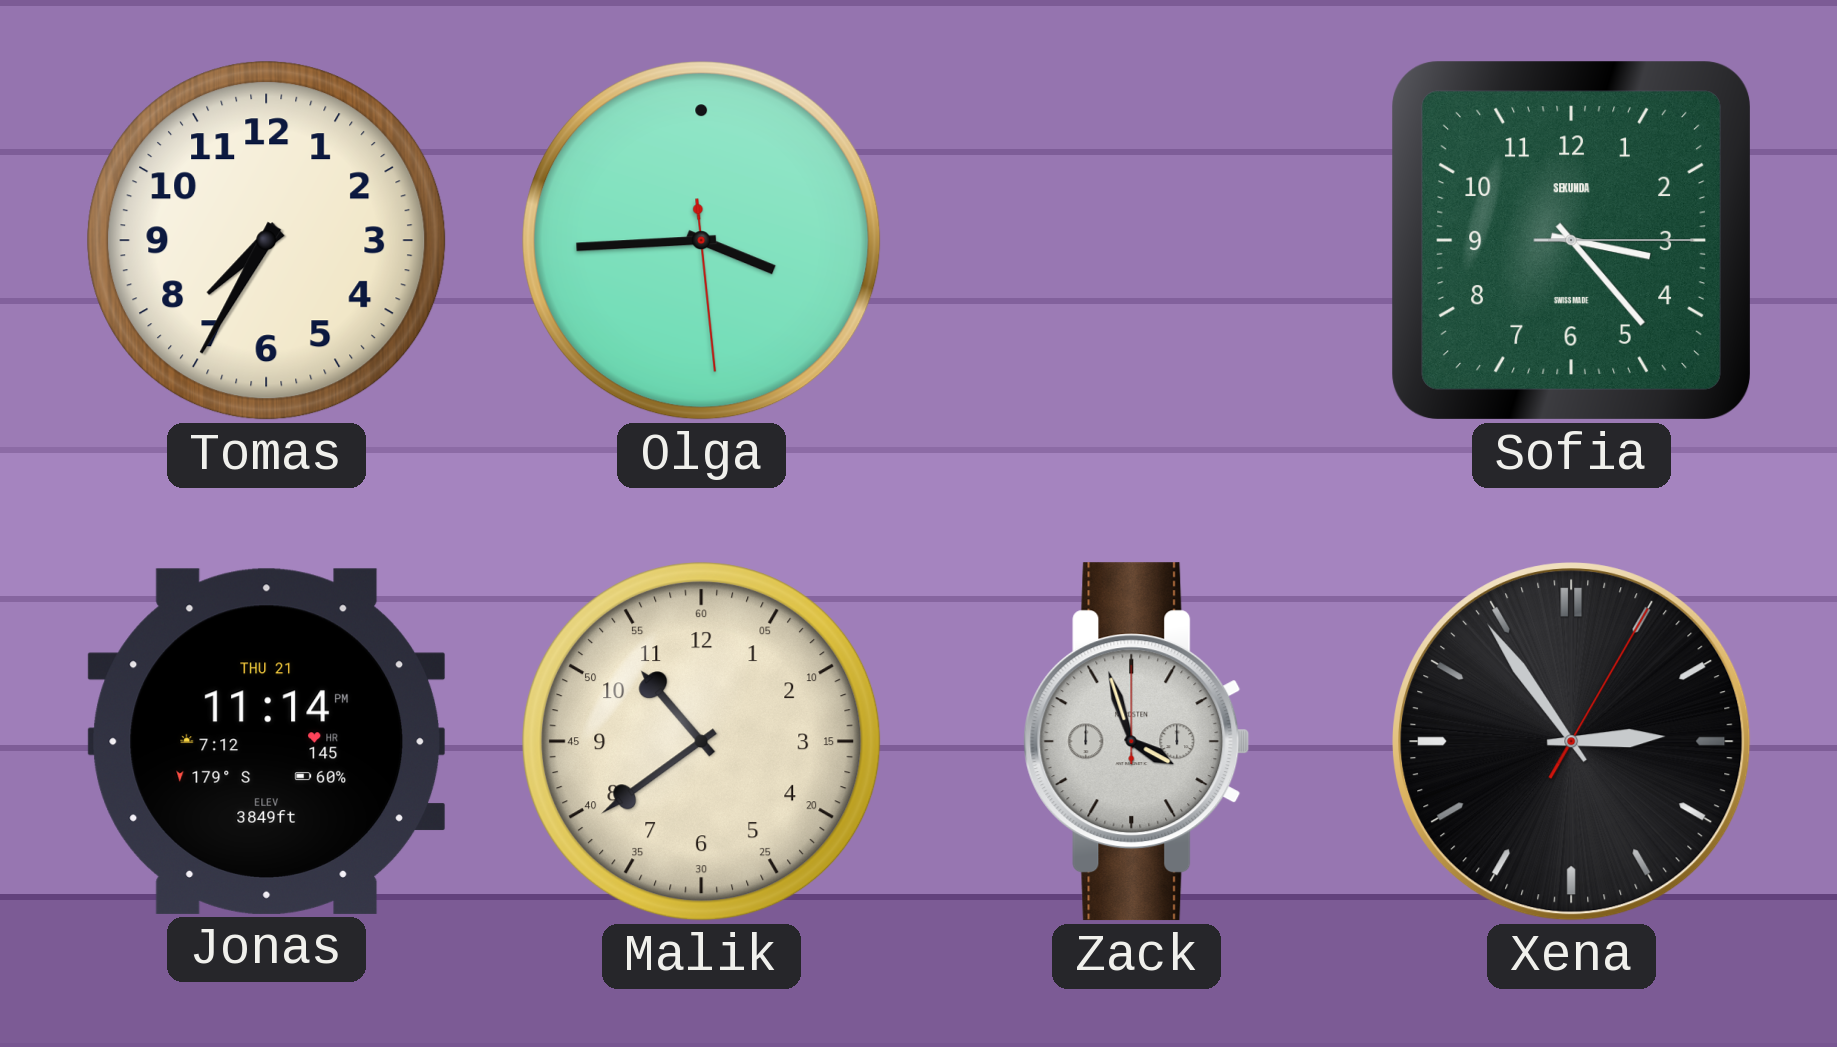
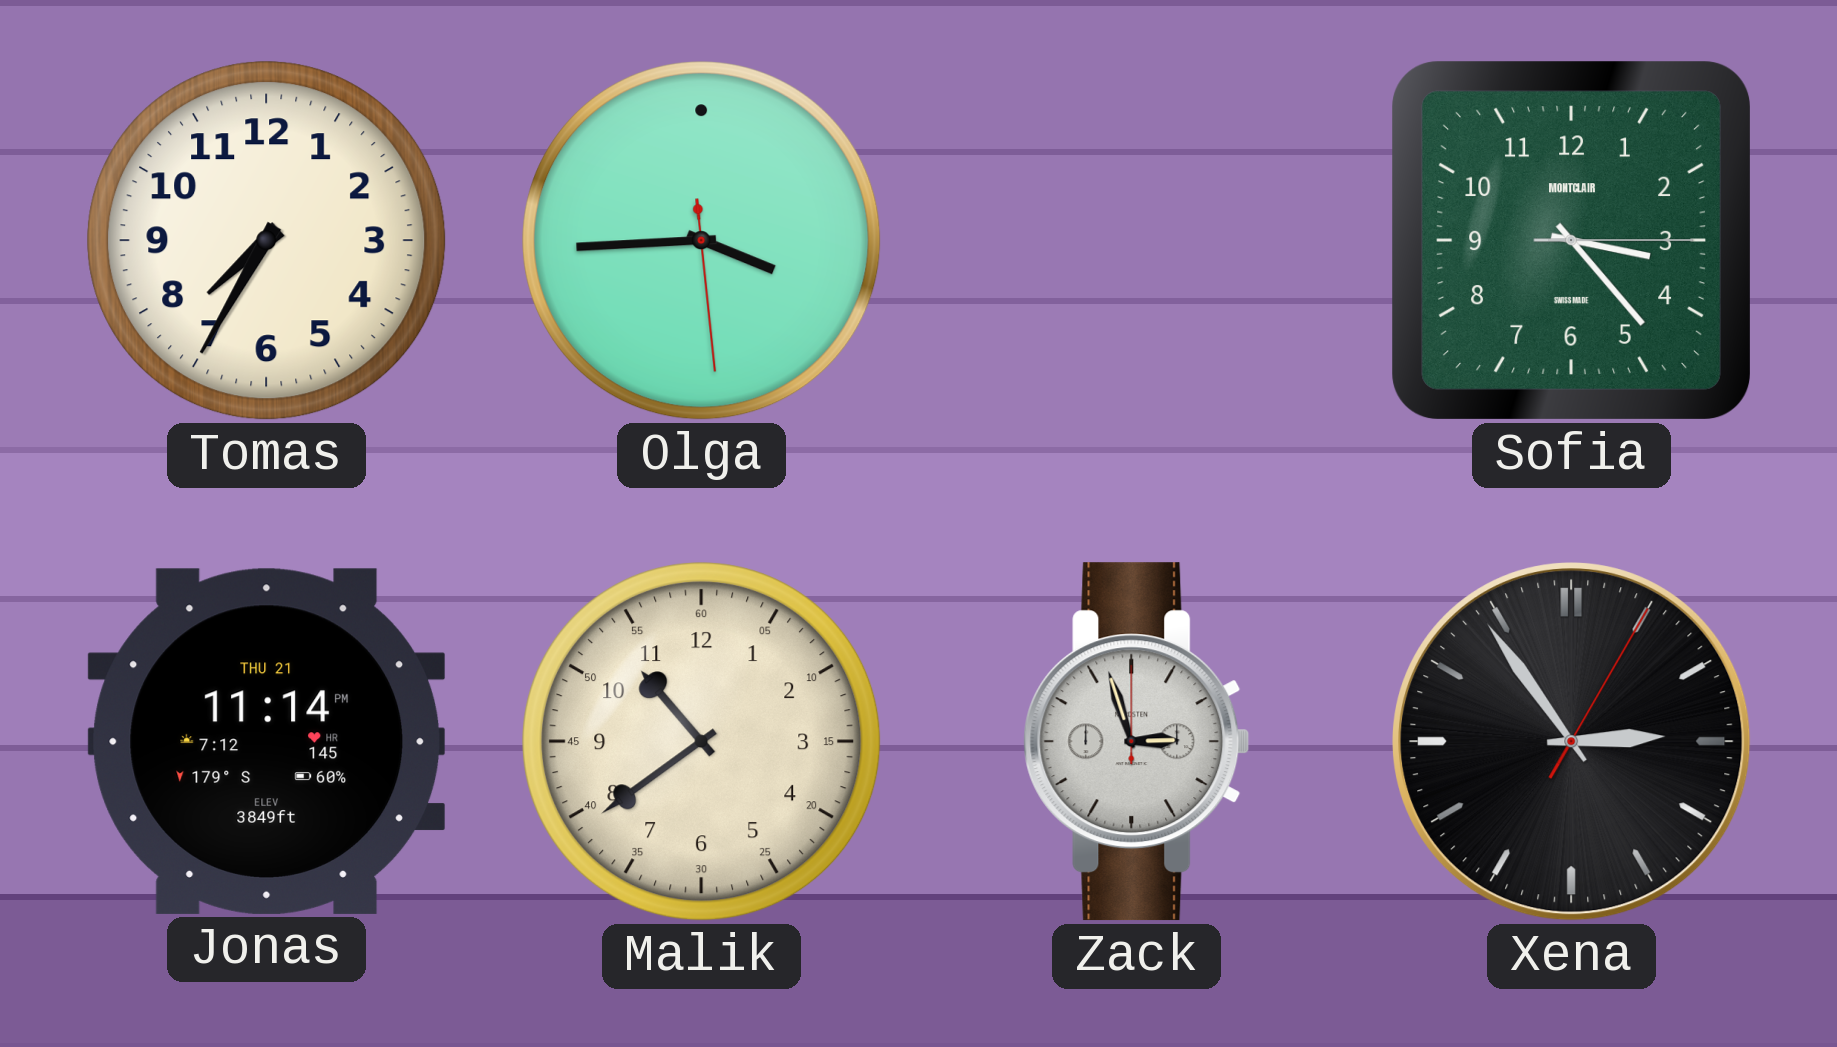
Sofia brand: SEKUNDA -> MONTCLAIR (1571, 240)
Zack: 3:57 -> 2:57 (1137, 742)
